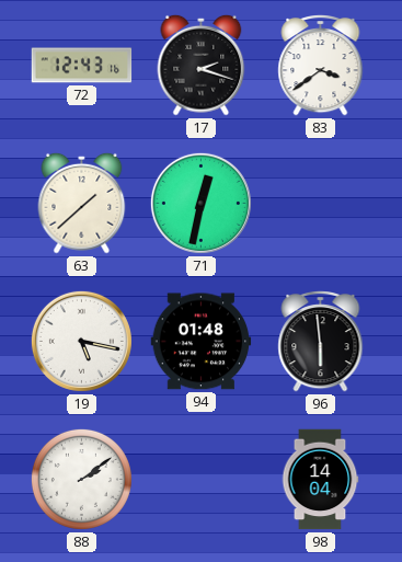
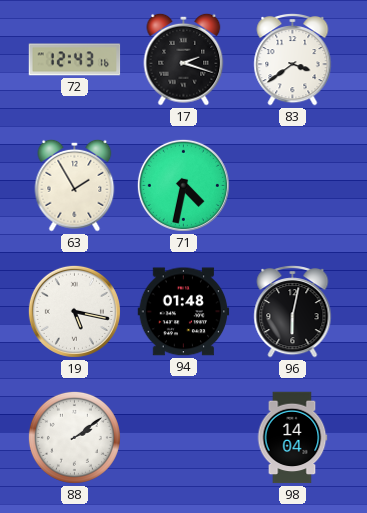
63: 1:38 -> 1:55 (75, 185)
71: 12:32 -> 4:32 (183, 185)
96: 5:59 -> 6:02 (293, 312)
